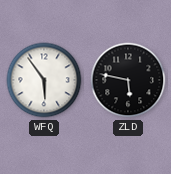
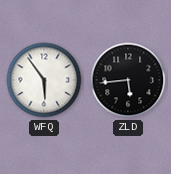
ZLD: 5:47 -> 5:44 (128, 80)
